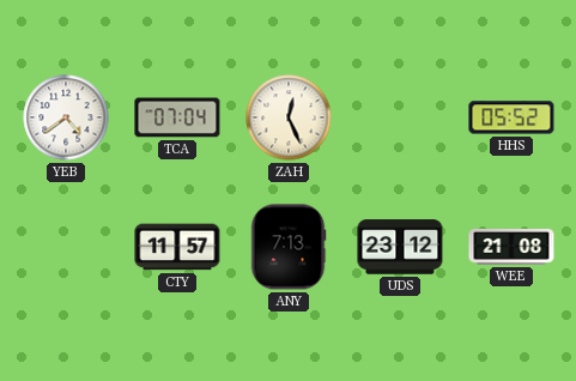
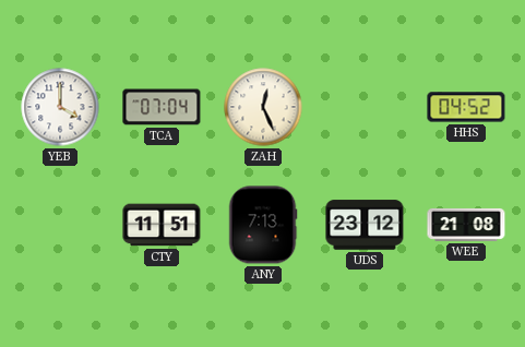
YEB: 4:39 -> 4:00 (60, 107)
HHS: 05:52 -> 04:52 (466, 107)
CTY: 11:57 -> 11:51 (162, 225)
